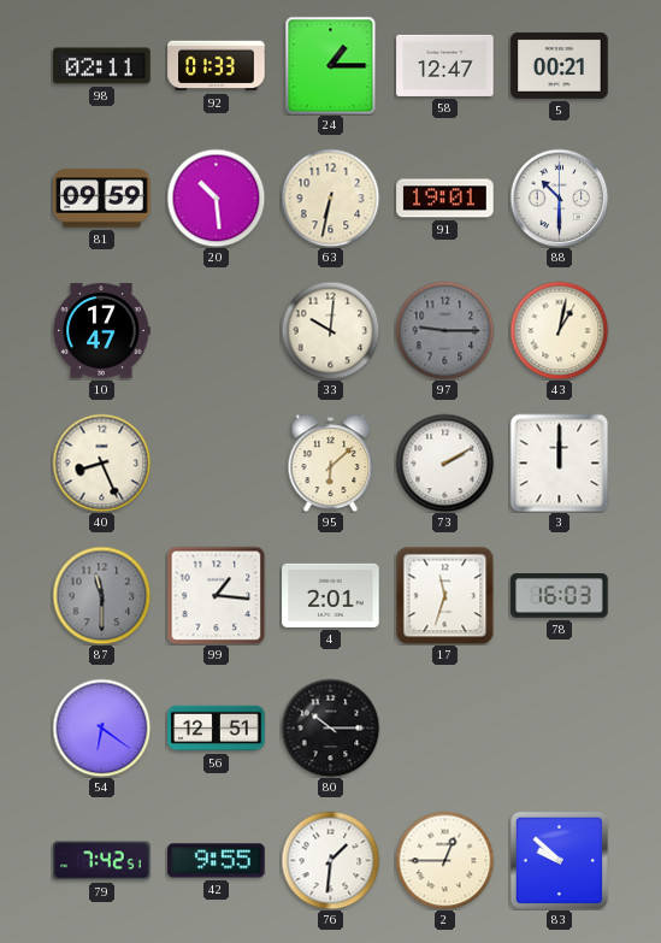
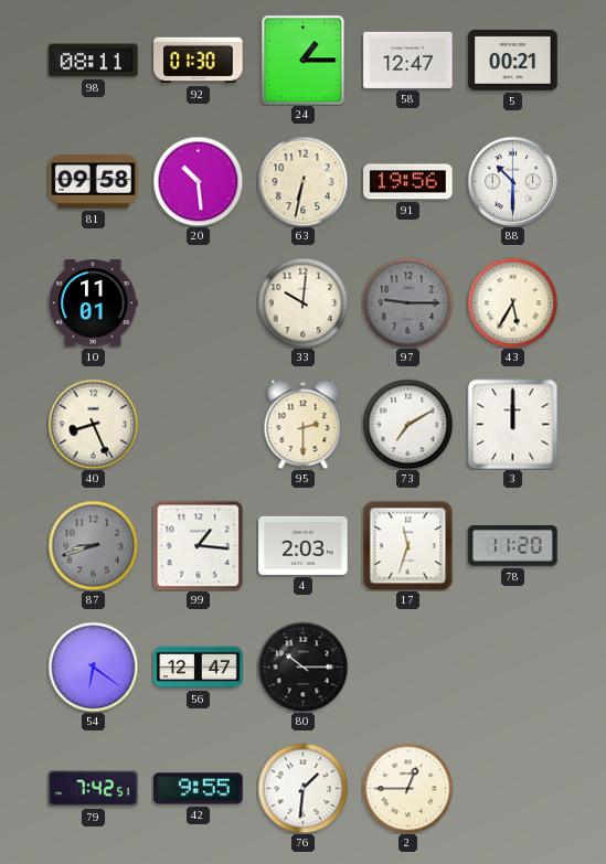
98: 02:11 -> 08:11 (94, 61)
92: 01:33 -> 01:30 (199, 61)
81: 09:59 -> 09:58 (94, 182)
91: 19:01 -> 19:56 (408, 182)
10: 17:47 -> 11:01 (93, 303)
43: 1:02 -> 5:35 (512, 302)
95: 6:08 -> 2:30 (304, 424)
73: 2:10 -> 7:10 (407, 424)
87: 11:30 -> 8:42 (93, 545)
4: 2:01 -> 2:03 (304, 545)
78: 16:03 -> 11:20 (513, 546)
56: 12:51 -> 12:47 (199, 668)
83: 9:52 -> none (559, 860)
